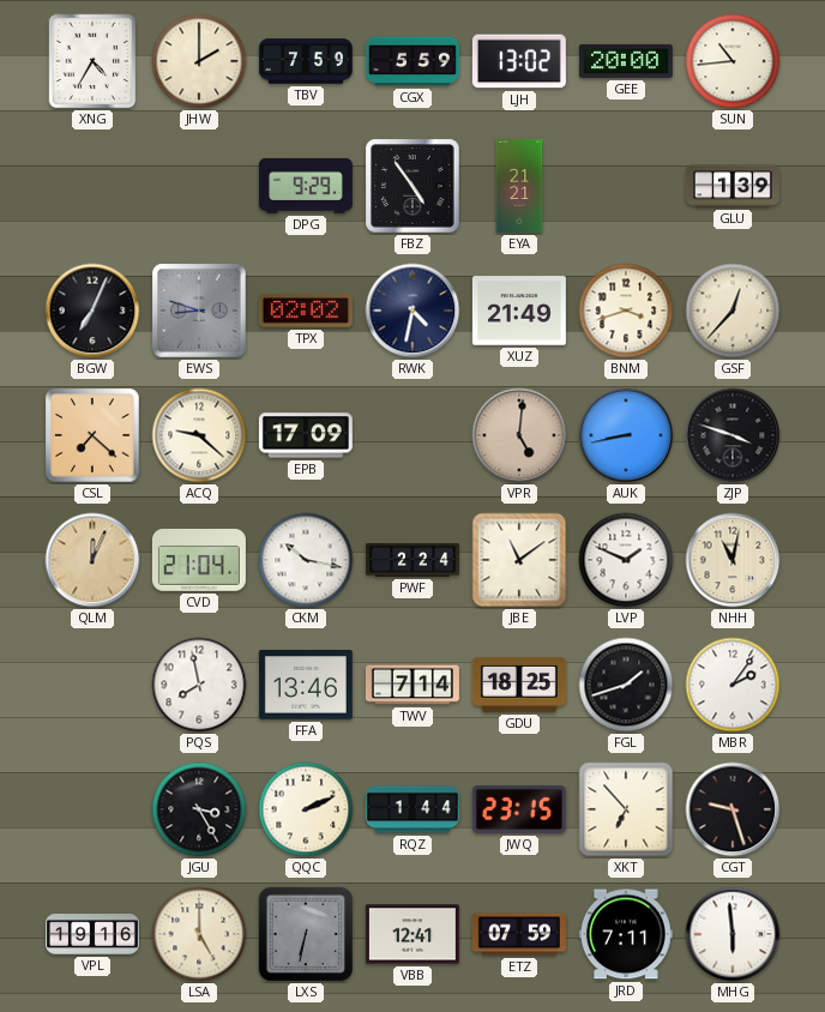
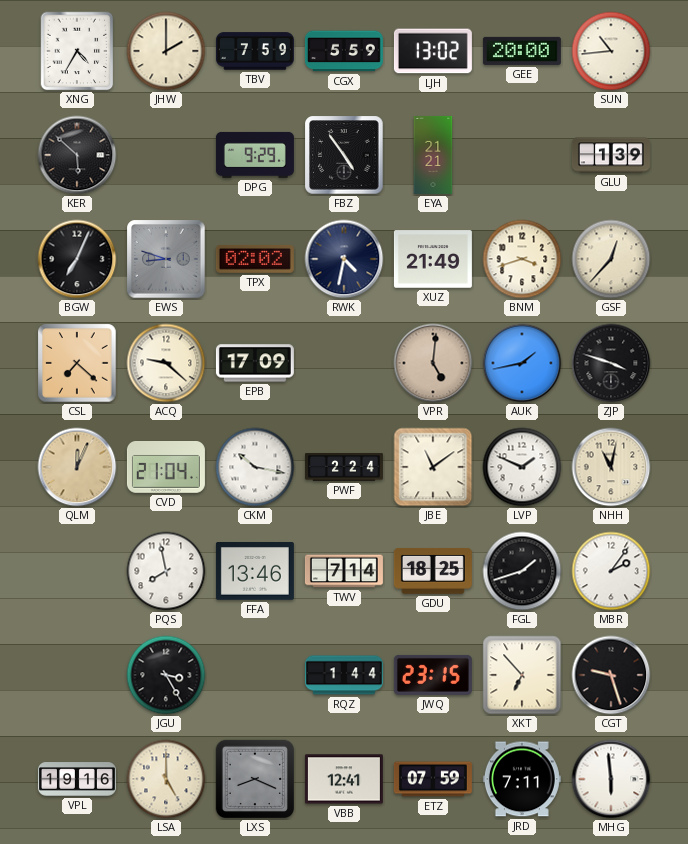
KER: none -> 5:52 (77, 155)
AUK: 8:43 -> 1:43 (522, 363)
QQC: 2:11 -> none (306, 809)
LXS: 6:32 -> 8:19 (255, 779)
